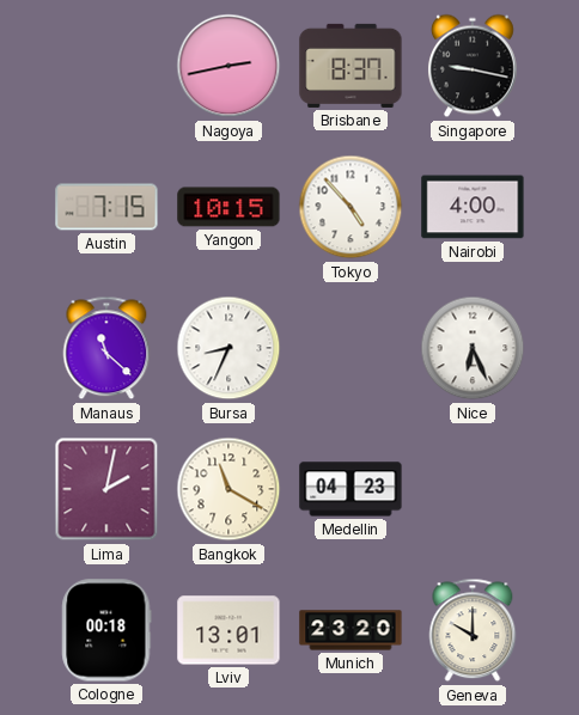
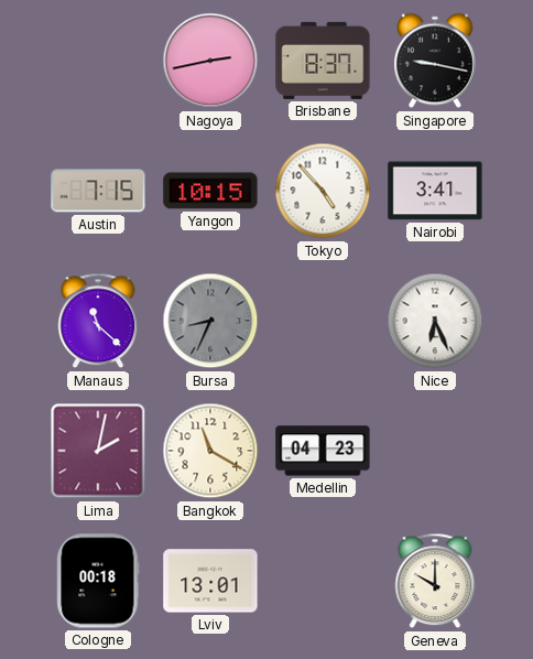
Nairobi: 4:00 -> 3:41 (435, 191)
Bursa dial: white -> grey (210, 321)
Munich: 23:20 -> none (351, 630)
